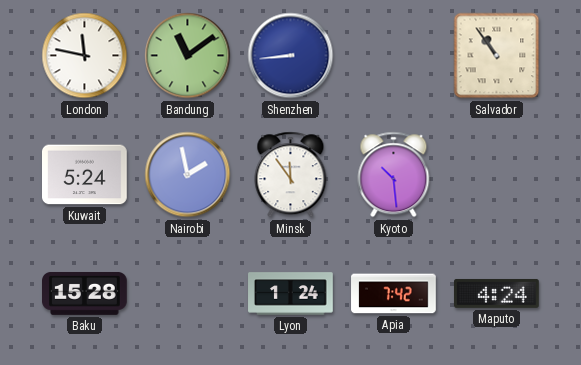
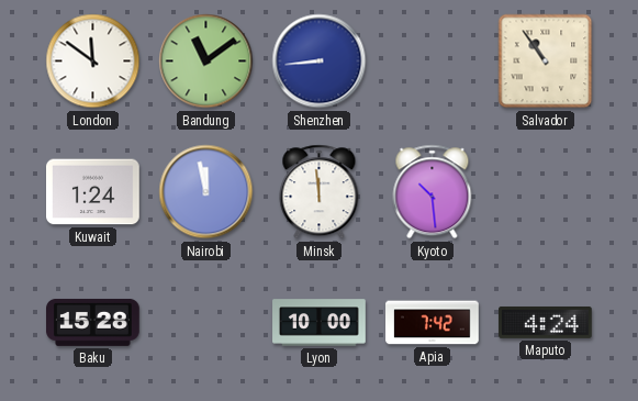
London: 11:47 -> 11:51 (93, 62)
Kuwait: 5:24 -> 1:24 (93, 192)
Nairobi: 1:58 -> 11:58 (206, 192)
Minsk: 11:54 -> 11:59 (320, 192)
Lyon: 1:24 -> 10:00 (320, 323)
